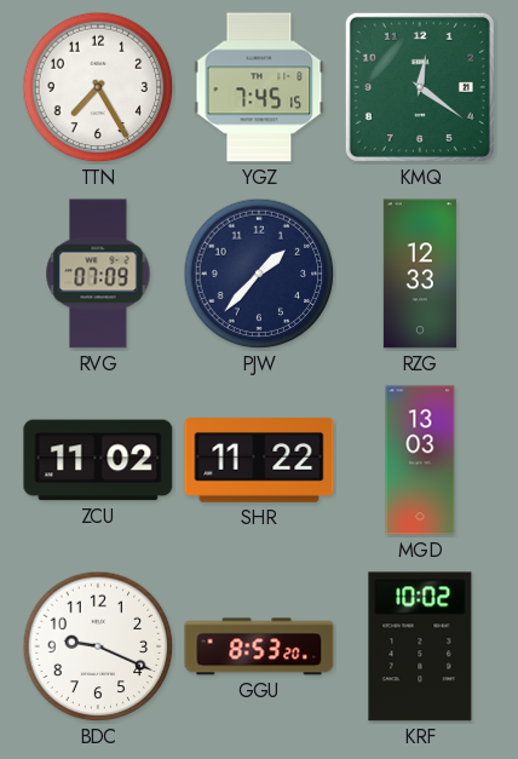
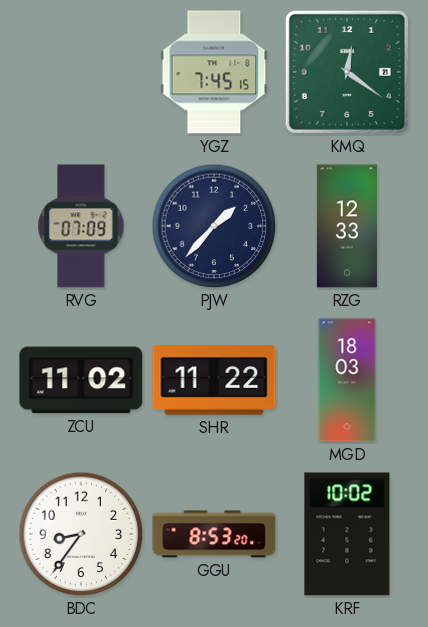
TTN: 7:25 -> none (98, 87)
MGD: 13:03 -> 18:03 (347, 380)
BDC: 9:19 -> 8:36 (81, 534)
